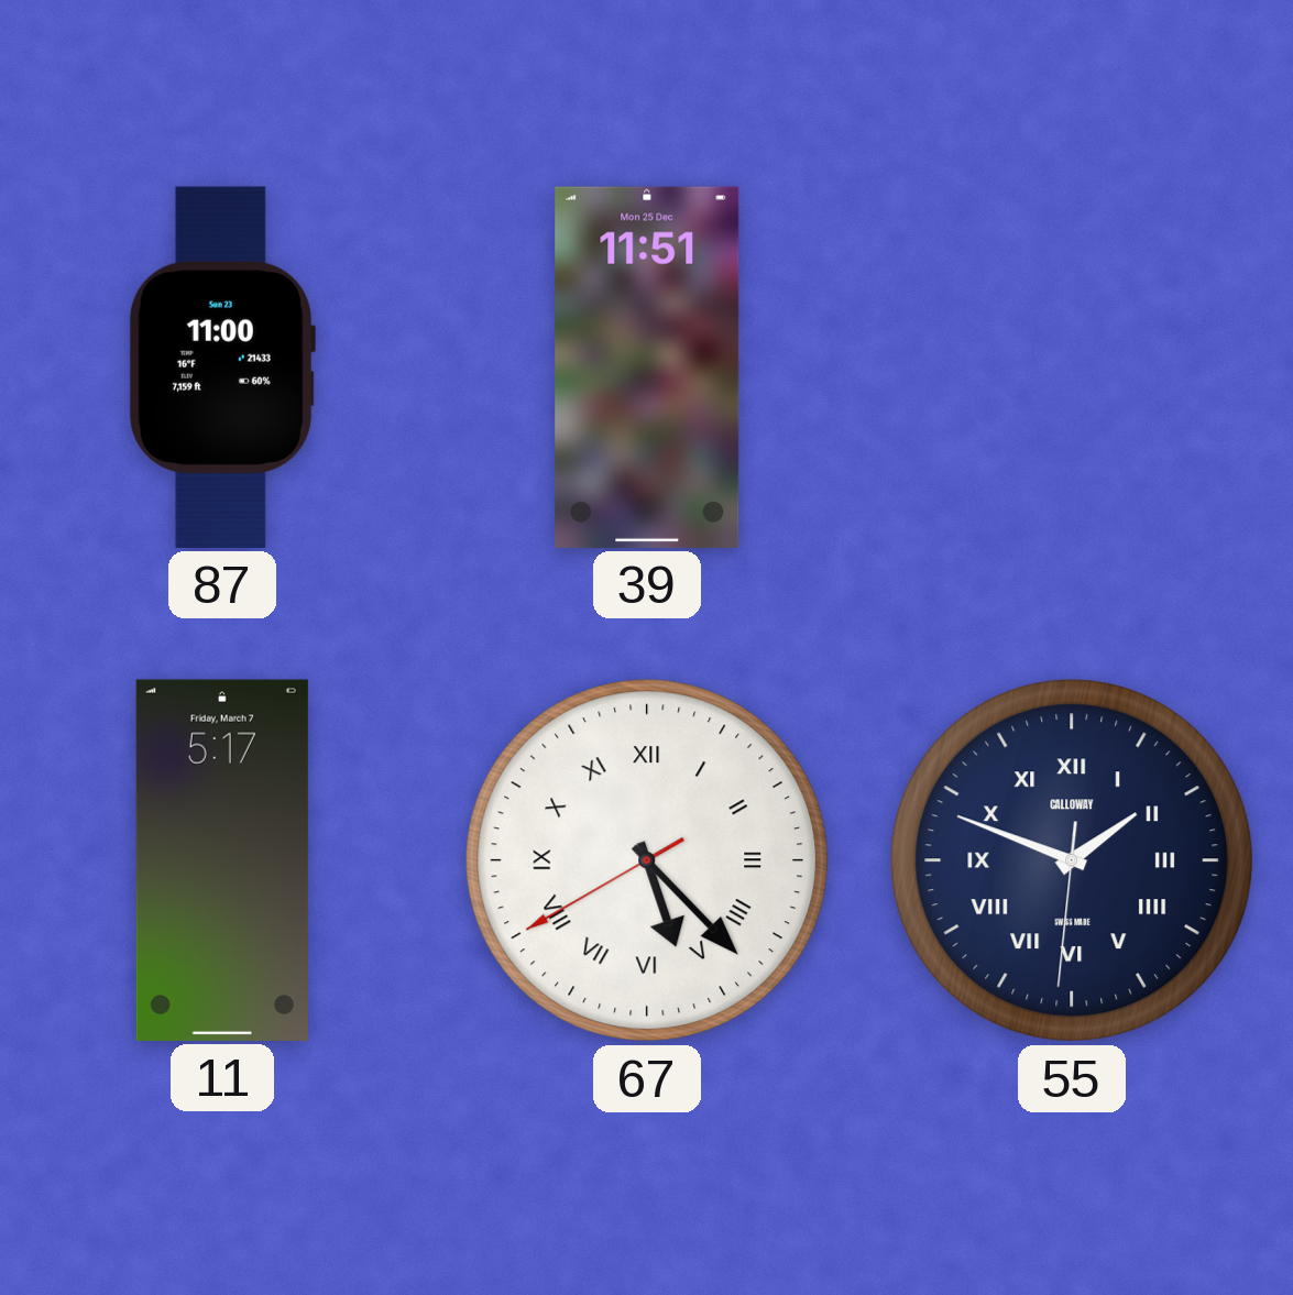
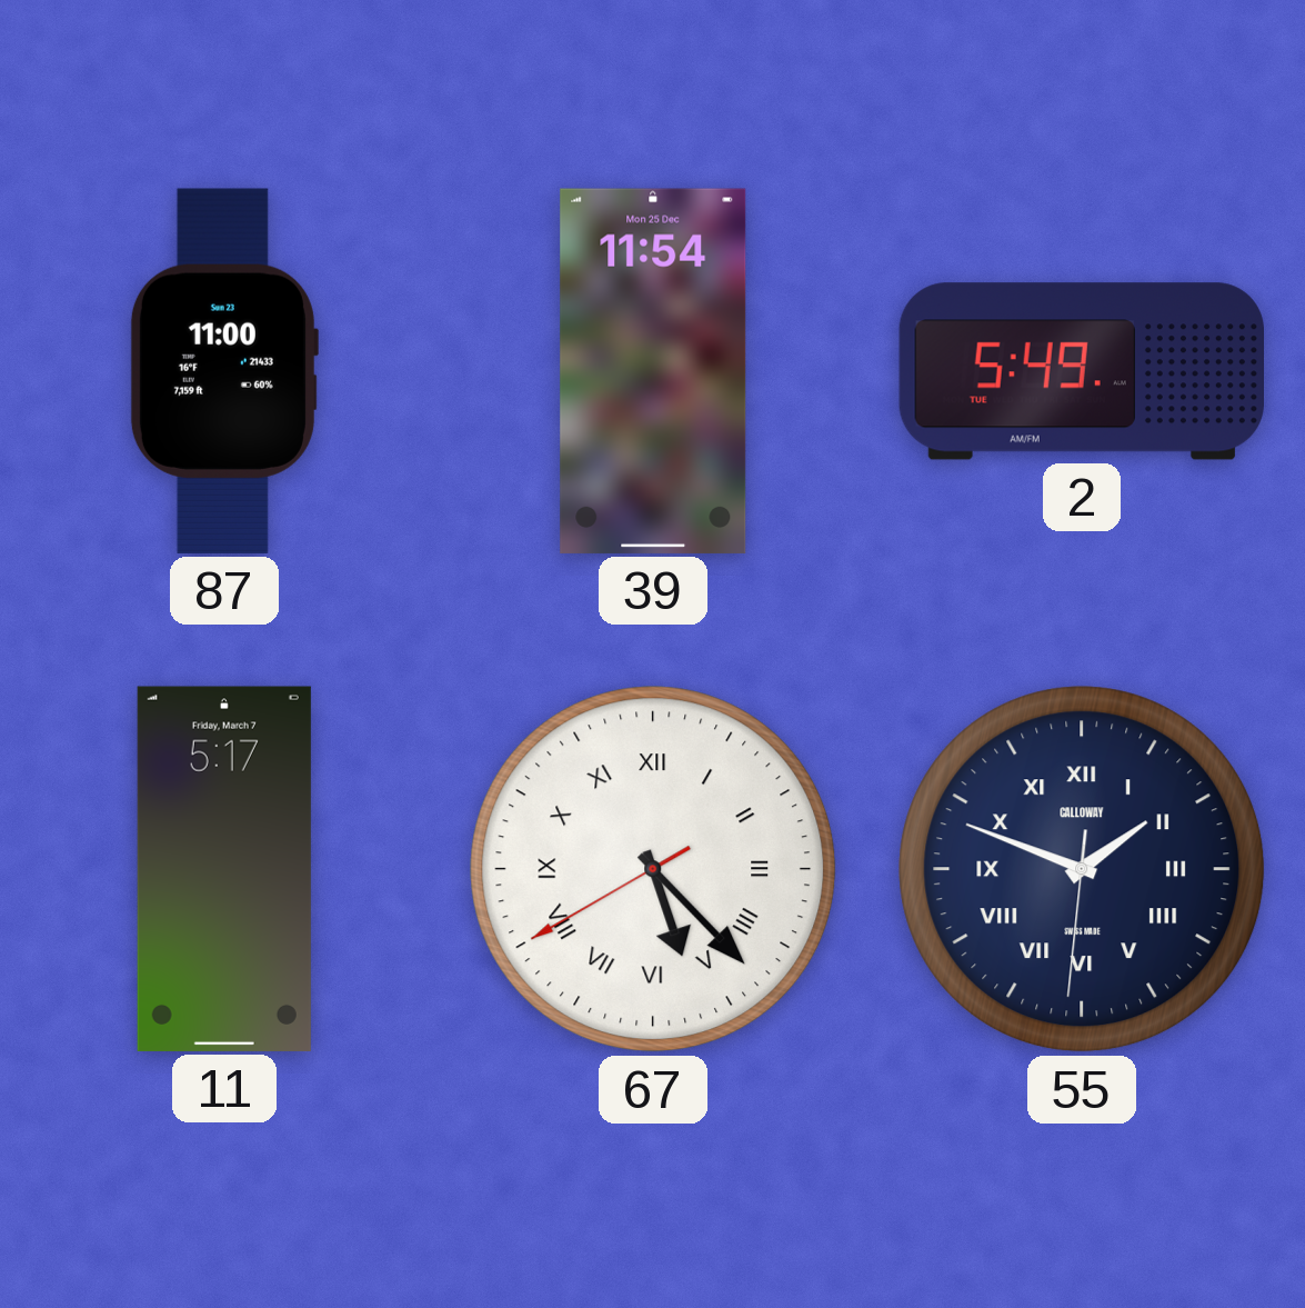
39: 11:51 -> 11:54 (653, 371)
2: none -> 5:49 (1081, 371)
